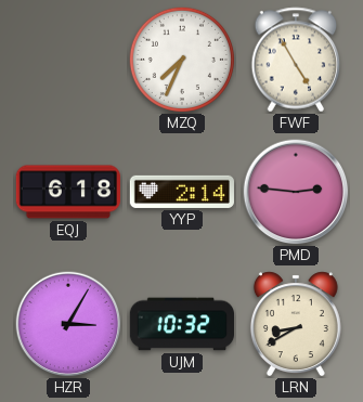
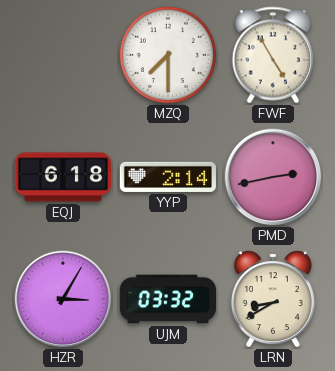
MZQ: 7:34 -> 7:30 (168, 55)
PMD: 2:46 -> 2:43 (273, 177)
UJM: 10:32 -> 03:32 (167, 299)
